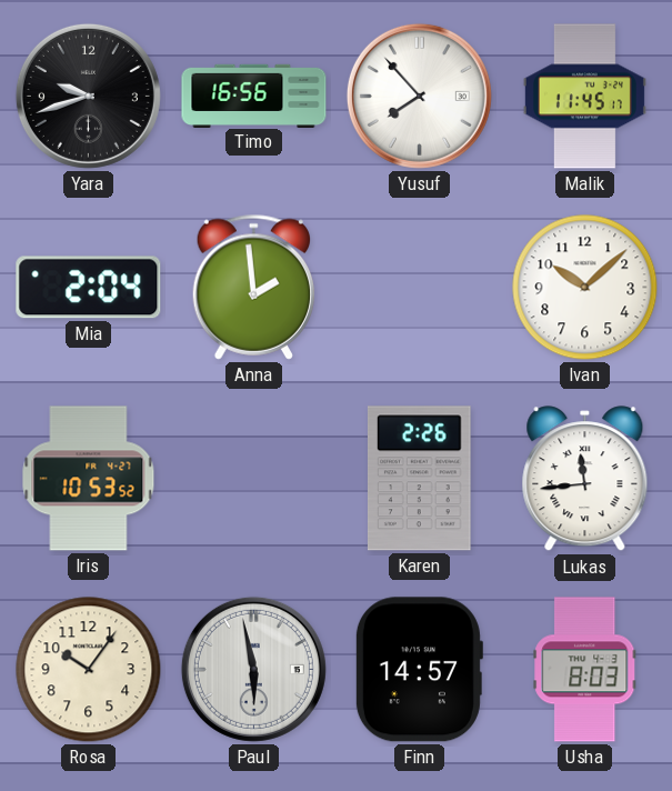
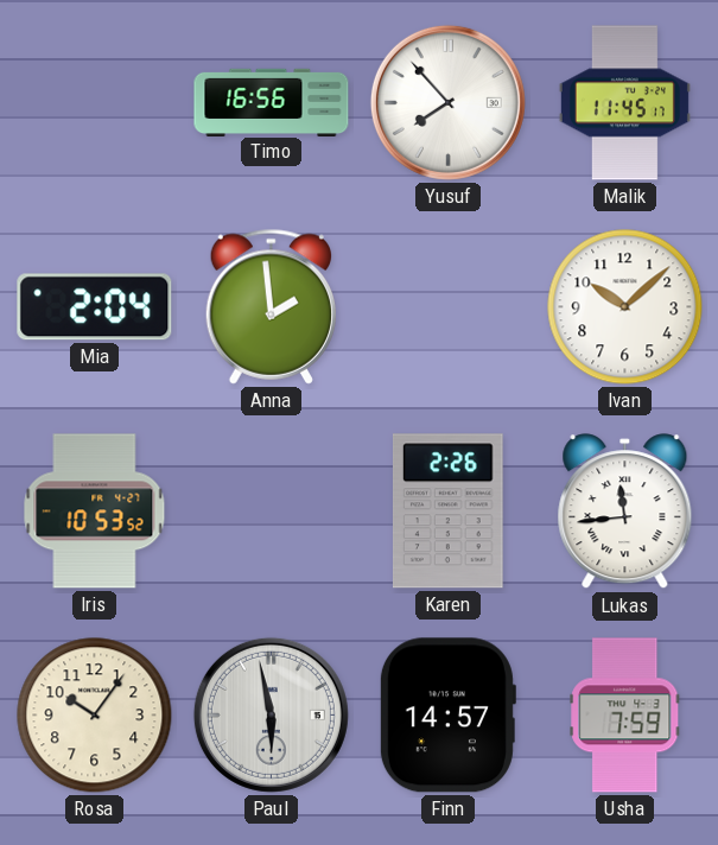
Yara: 9:42 -> none (88, 96)
Usha: 8:03 -> 7:59 (625, 716)
